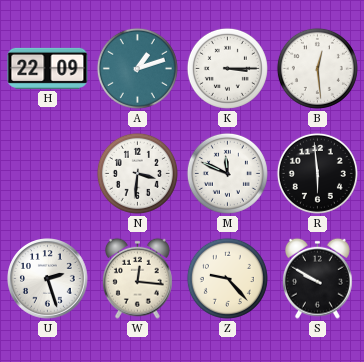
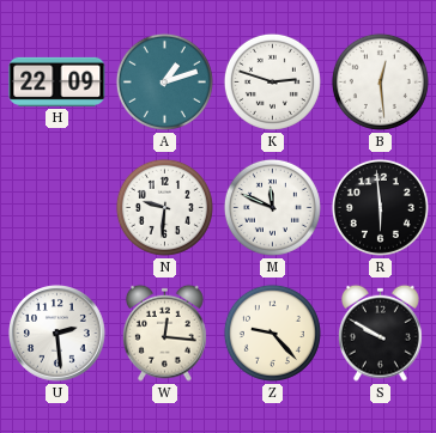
K: 3:15 -> 2:48 (272, 81)
N: 3:31 -> 9:31 (164, 207)
U: 2:27 -> 2:29 (57, 334)
